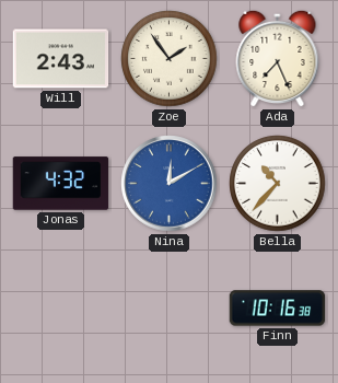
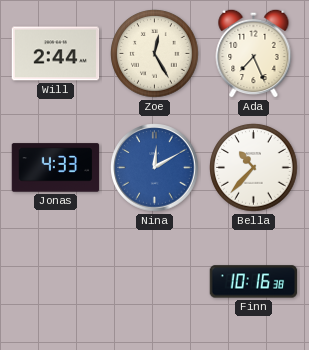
Will: 2:43 -> 2:44 (56, 54)
Zoe: 1:54 -> 12:25 (155, 54)
Jonas: 4:32 -> 4:33 (56, 168)
